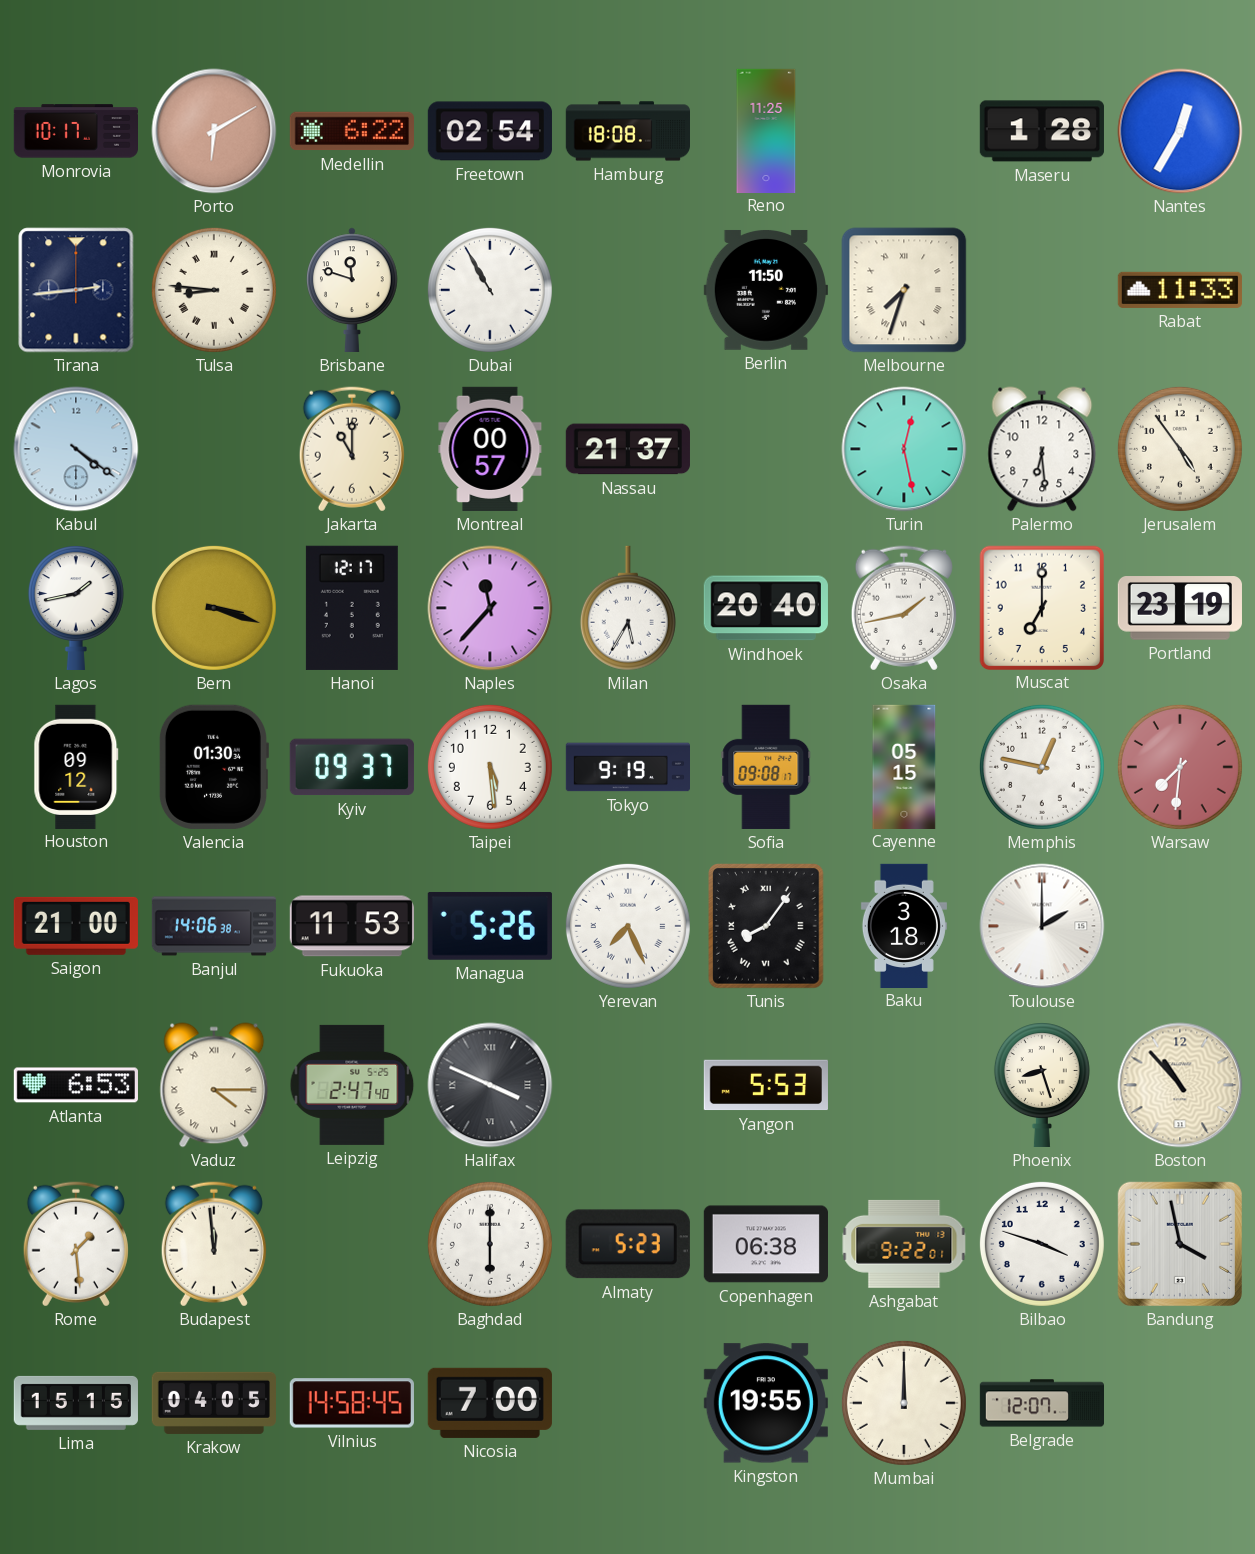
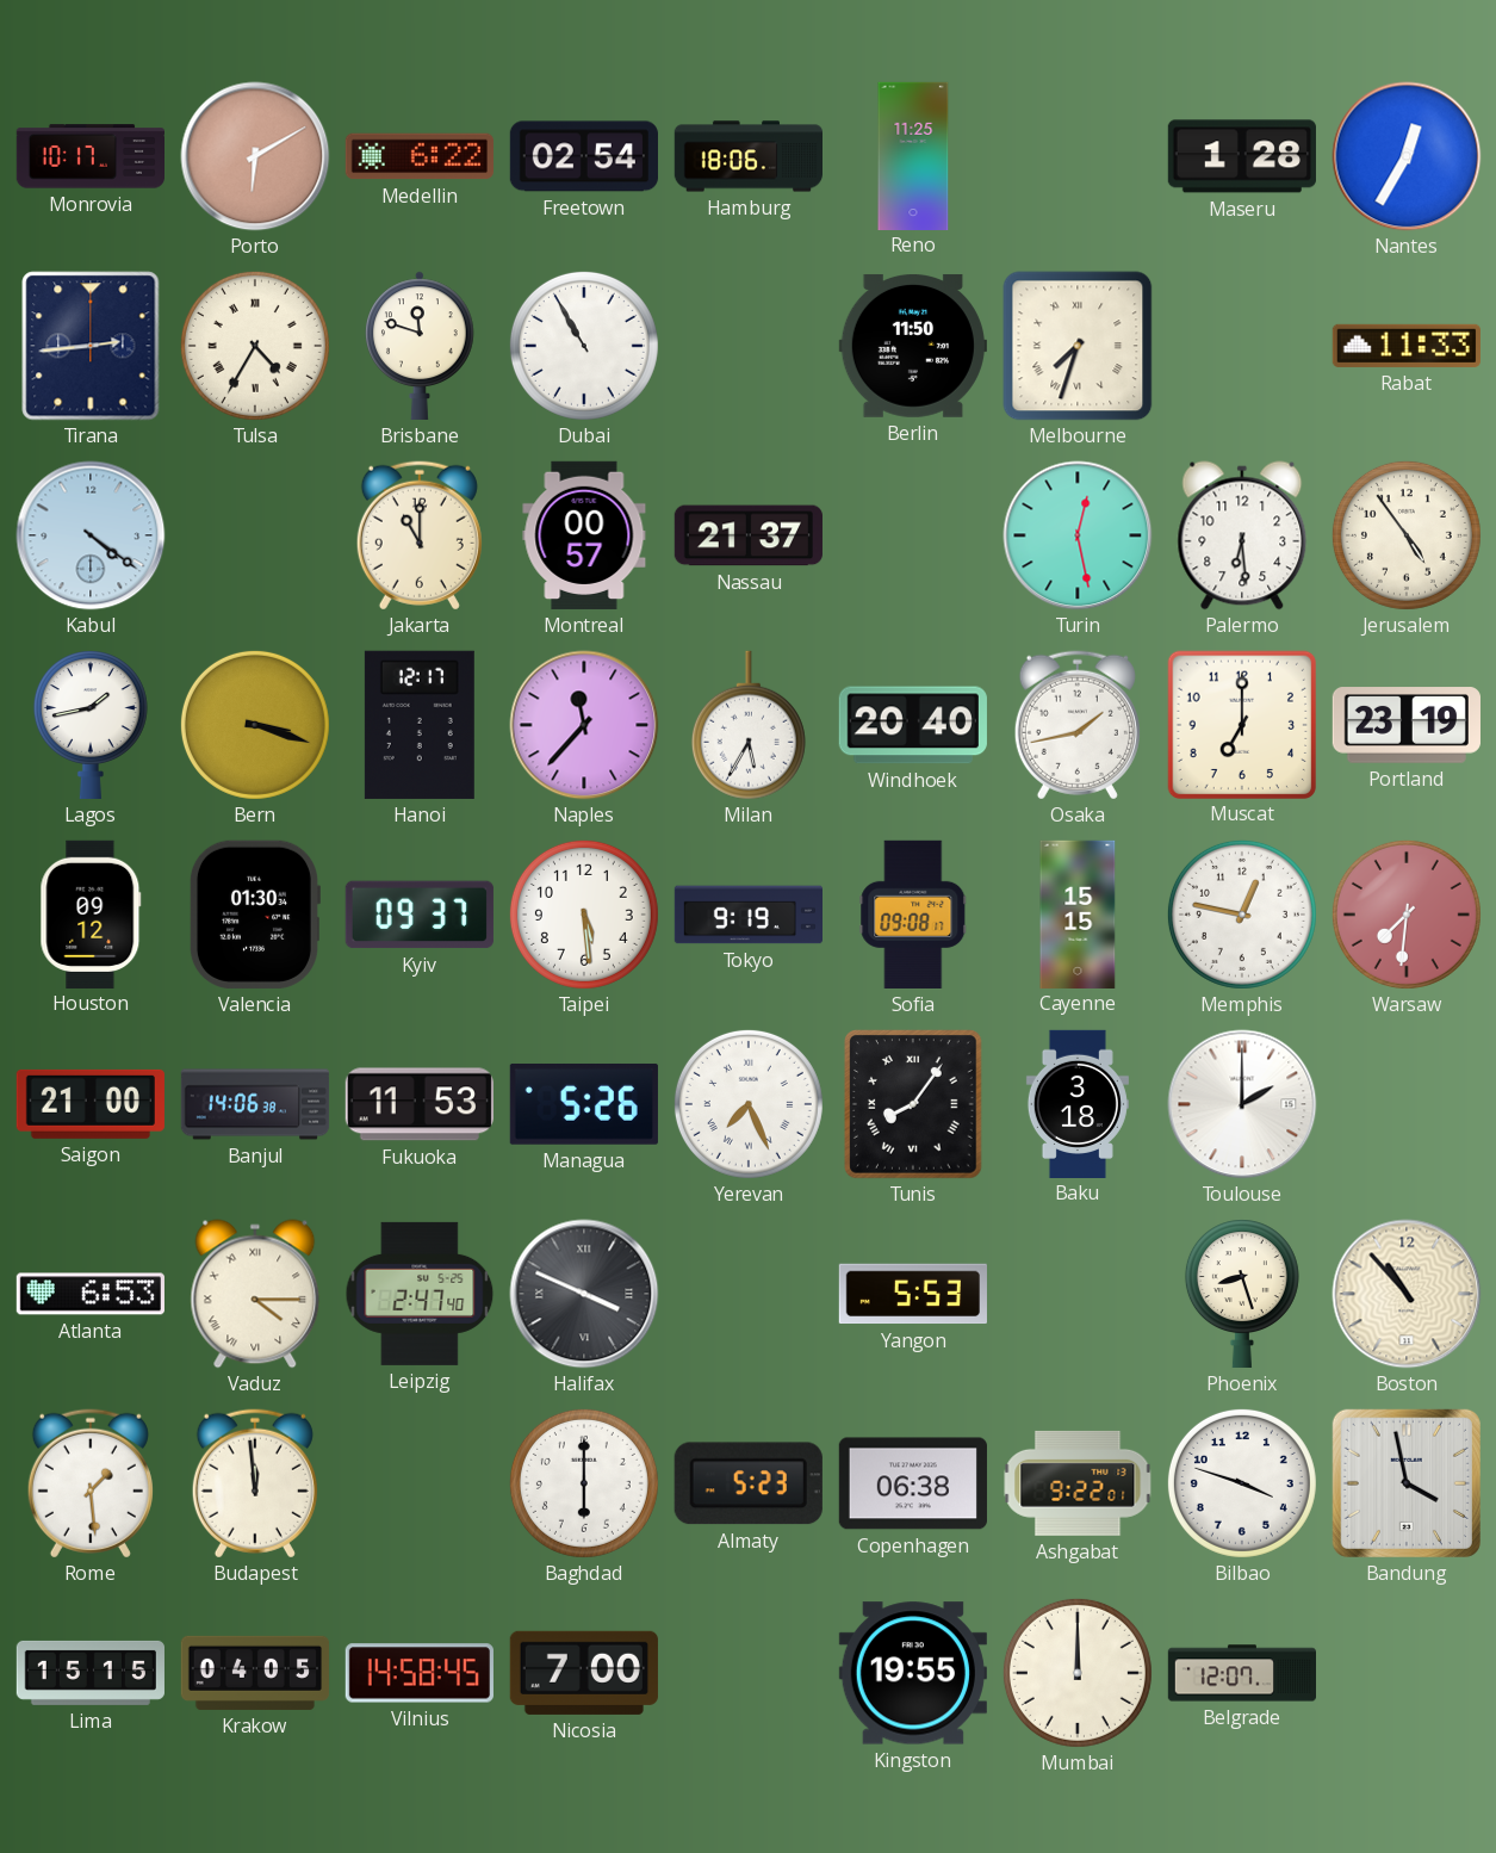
Hamburg: 18:08 -> 18:06 (747, 156)
Tulsa: 8:46 -> 4:35 (255, 346)
Cayenne: 05:15 -> 15:15 (1078, 913)
